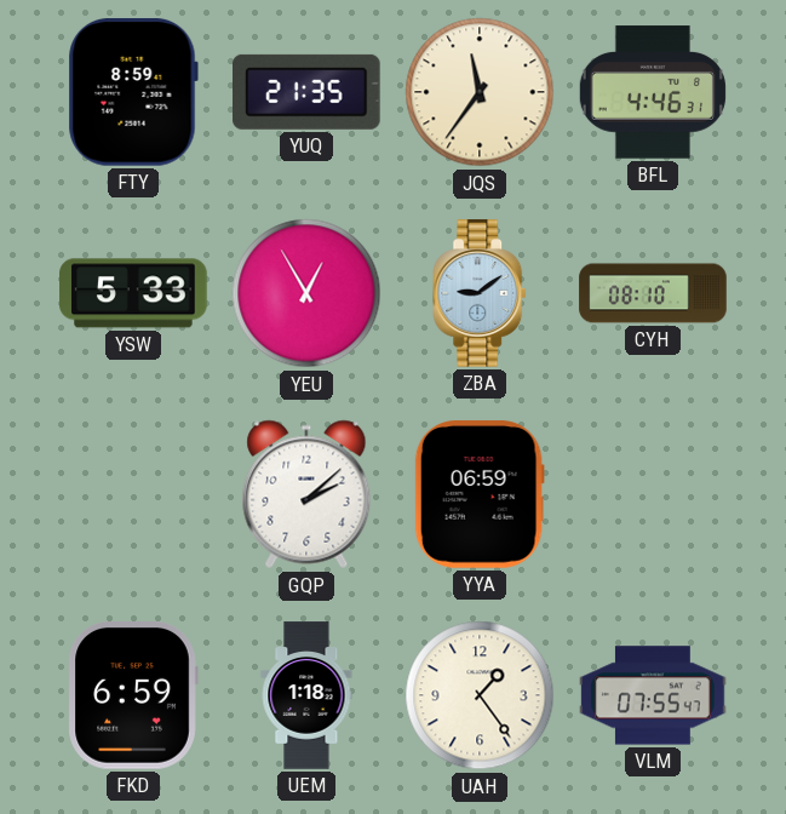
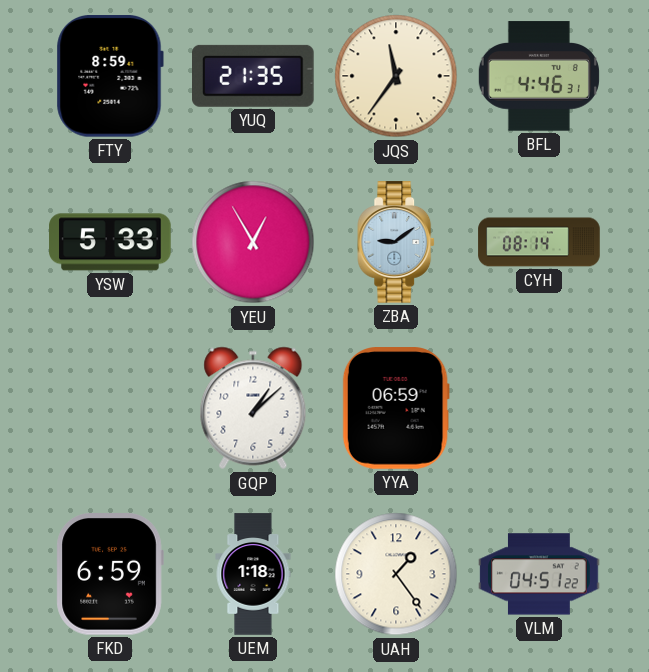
CYH: 08:10 -> 08:14 (539, 242)
GQP: 2:08 -> 1:08 (253, 408)
VLM: 07:55 -> 04:51 (539, 574)
